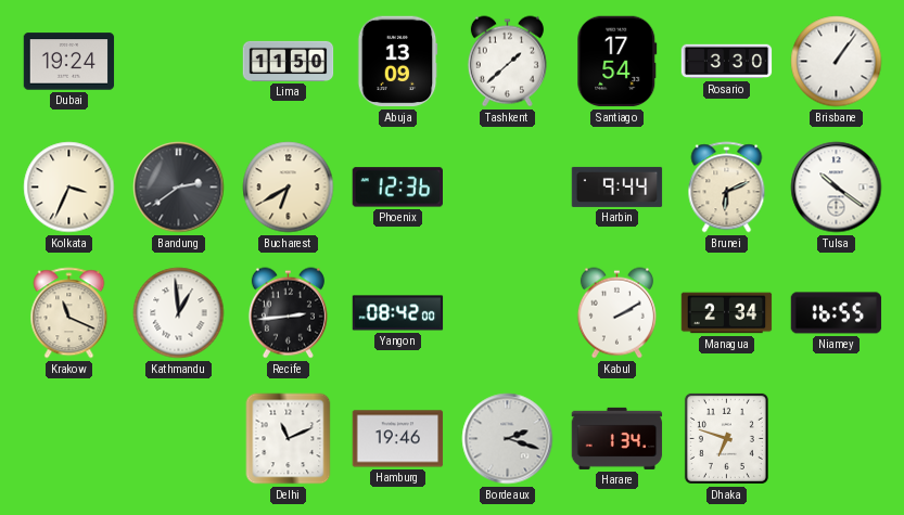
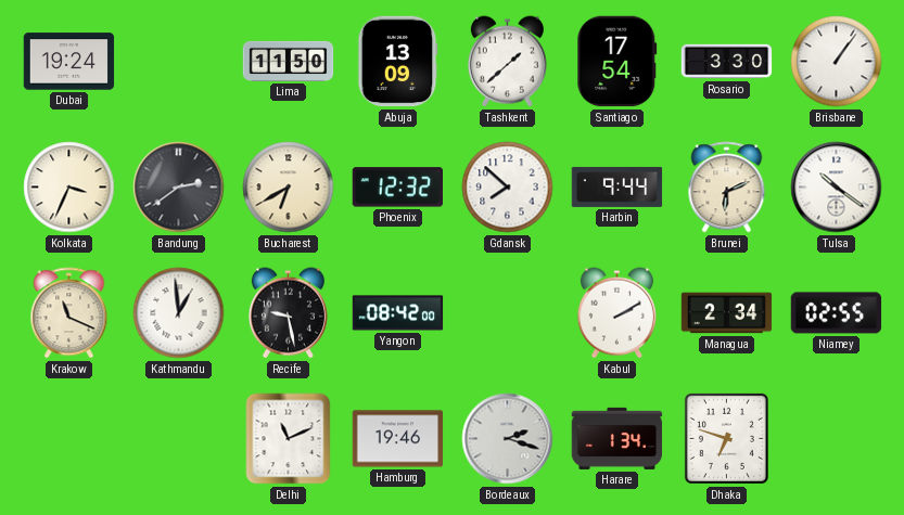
Phoenix: 12:36 -> 12:32 (397, 188)
Gdansk: none -> 7:52 (508, 188)
Recife: 2:44 -> 9:28 (288, 313)
Niamey: 16:55 -> 02:55 (837, 313)
